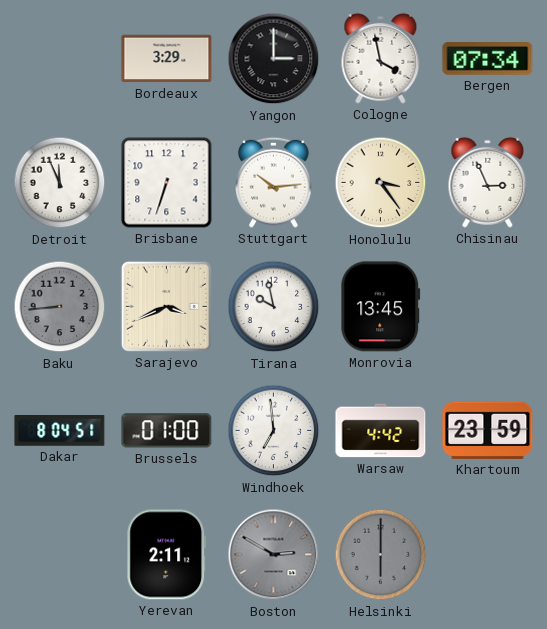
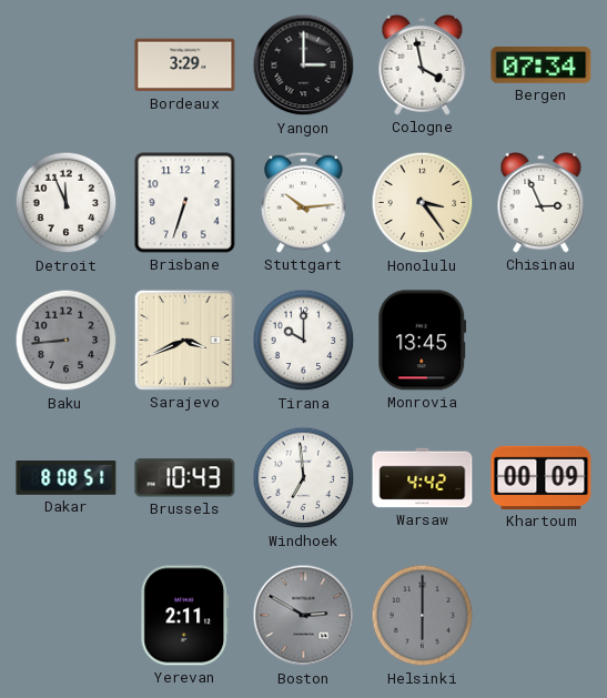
Tirana: 9:58 -> 10:00 (304, 341)
Dakar: 8:04 -> 8:08 (67, 478)
Brussels: 01:00 -> 10:43 (185, 478)
Khartoum: 23:59 -> 00:09 (542, 477)
